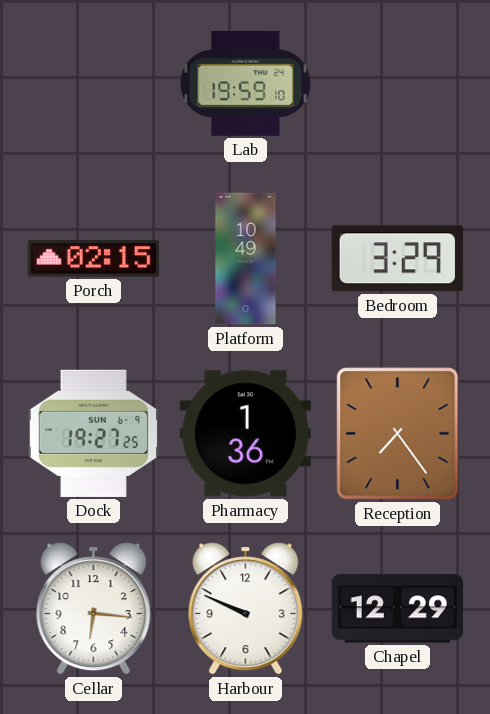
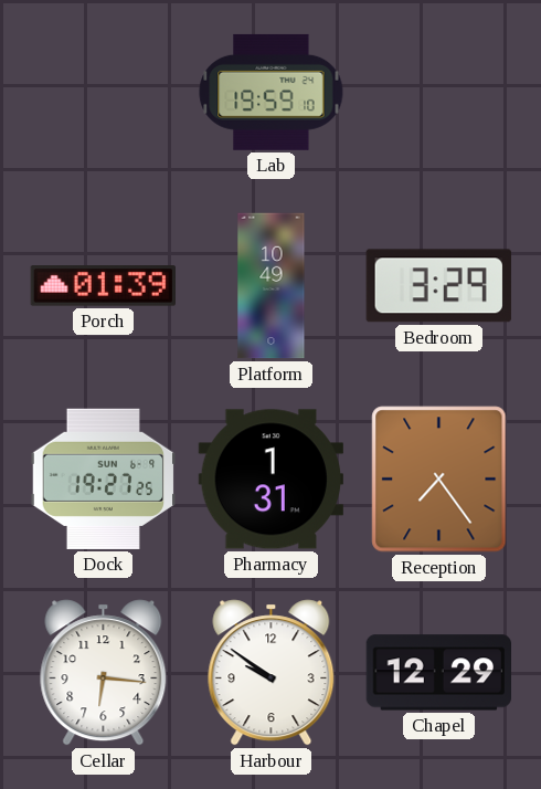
Porch: 02:15 -> 01:39 (104, 286)
Pharmacy: 1:36 -> 1:31 (270, 480)
Harbour: 9:49 -> 9:51 (272, 673)
